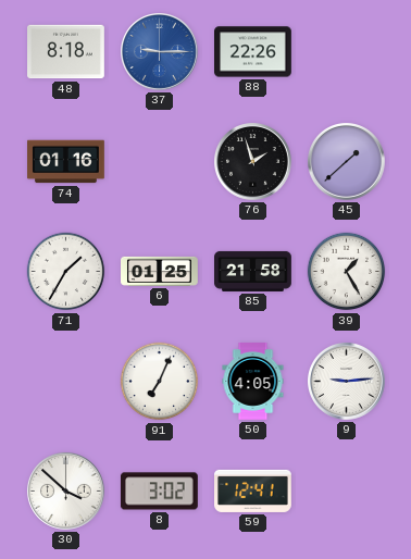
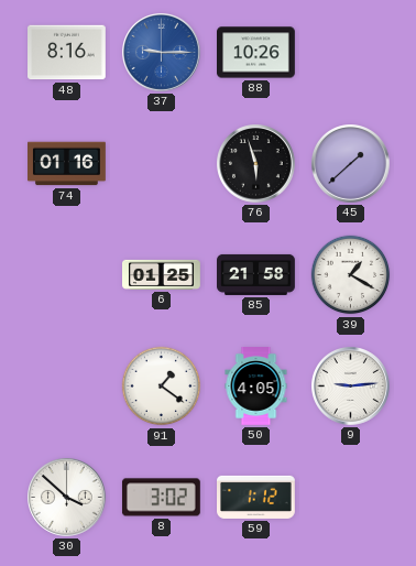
48: 8:18 -> 8:16 (67, 53)
88: 22:26 -> 10:26 (256, 53)
76: 1:57 -> 5:57 (256, 164)
71: 1:35 -> none (66, 272)
39: 1:25 -> 1:20 (351, 275)
91: 7:04 -> 1:21 (162, 387)
59: 12:41 -> 1:12 (256, 497)
